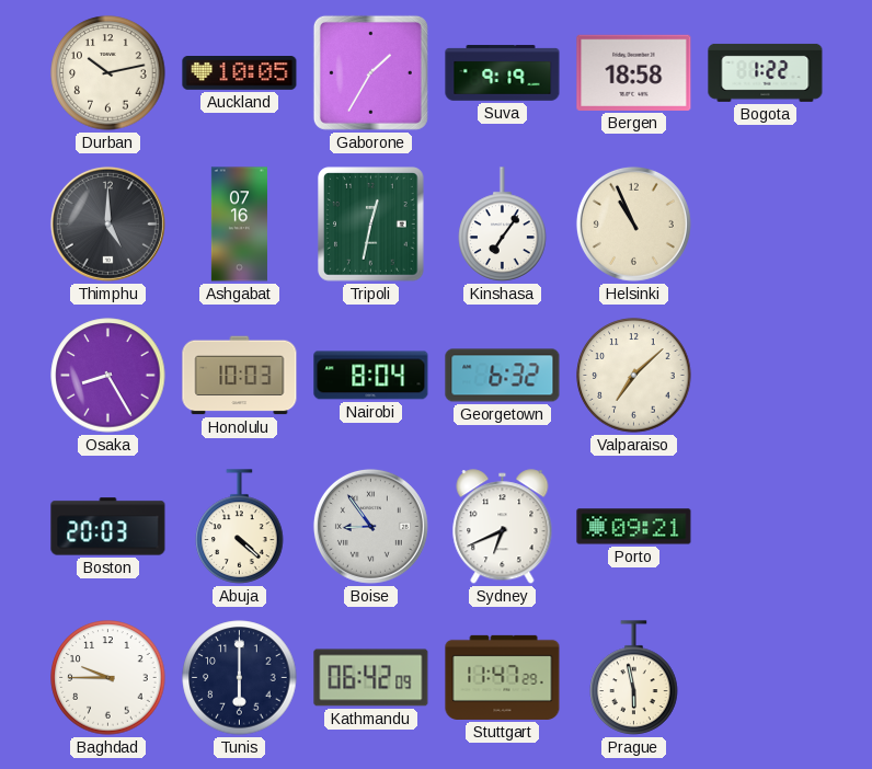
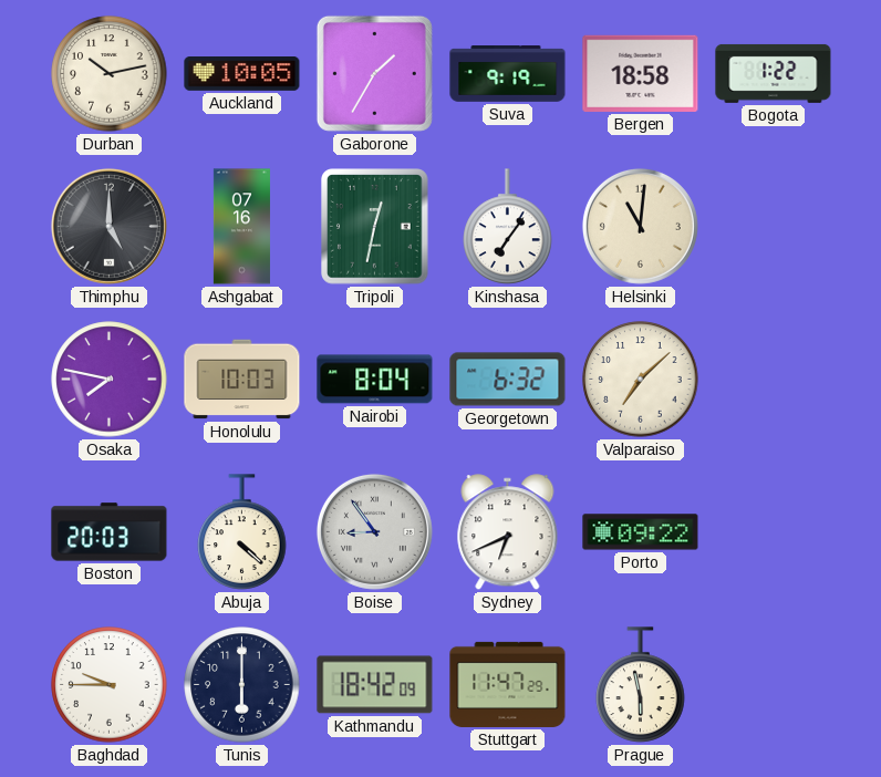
Helsinki: 10:56 -> 11:01 (640, 226)
Osaka: 8:25 -> 7:47 (110, 380)
Porto: 09:21 -> 09:22 (641, 532)
Kathmandu: 06:42 -> 18:42 (375, 685)
